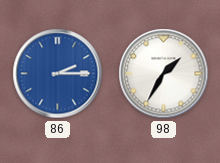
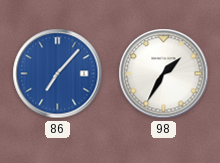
86: 2:15 -> 7:07 (58, 74)
